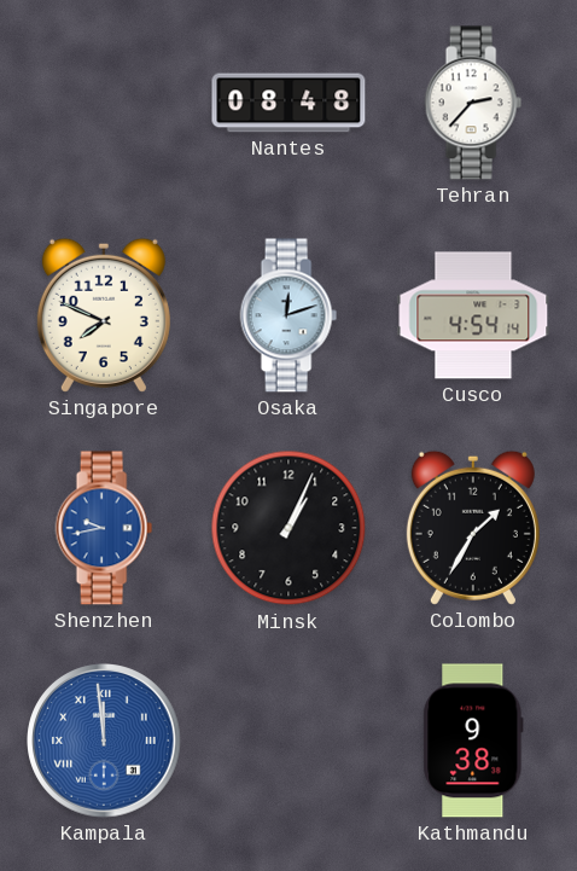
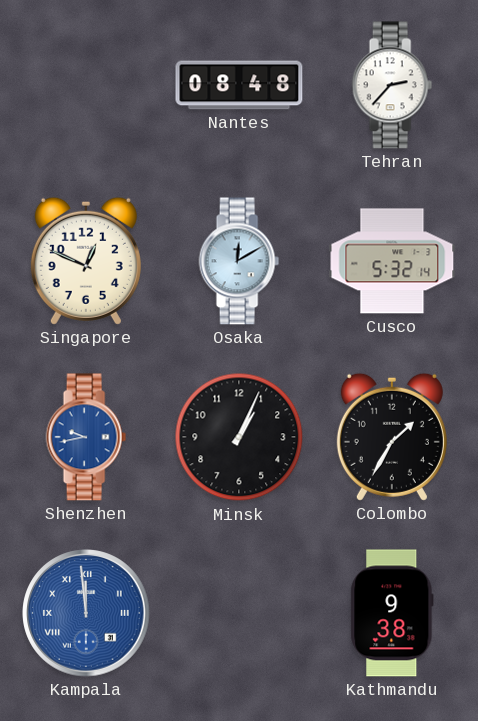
Singapore: 7:49 -> 12:49 (86, 261)
Osaka: 12:12 -> 12:10 (239, 261)
Cusco: 4:54 -> 5:32 (392, 261)
